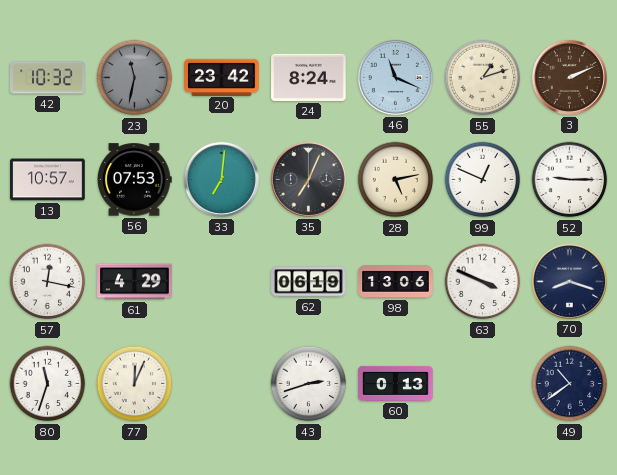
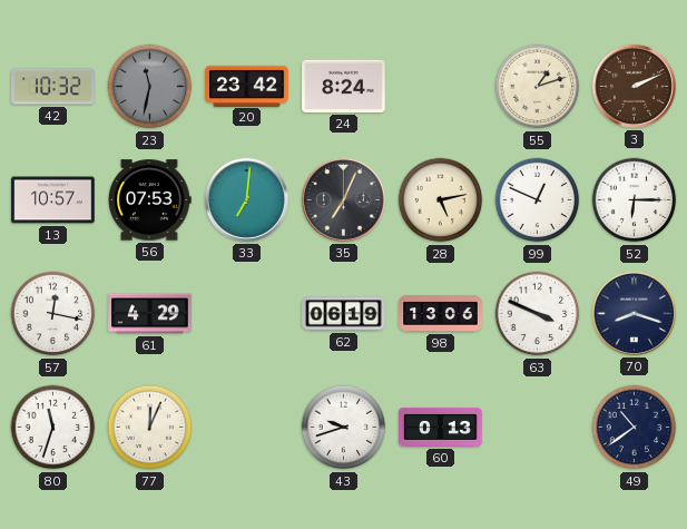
46: 11:19 -> none (395, 77)
52: 9:15 -> 6:15 (635, 200)
43: 2:42 -> 9:42 (344, 428)
